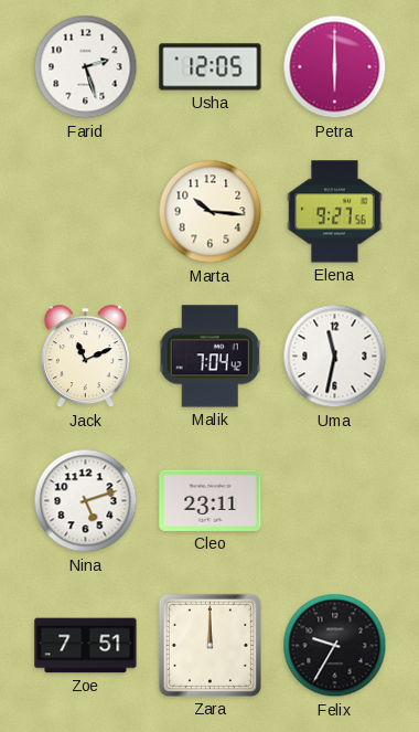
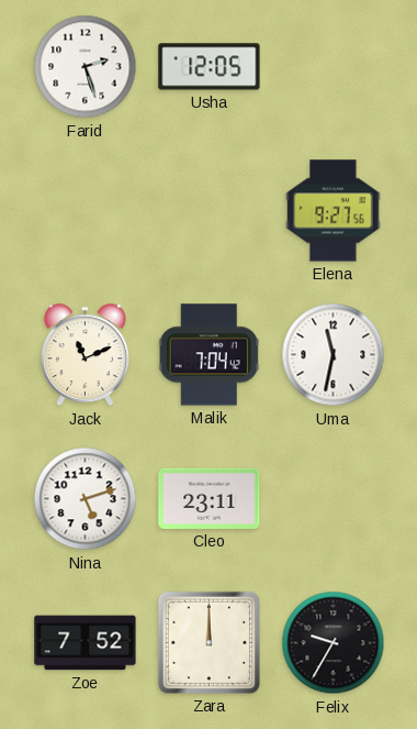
Petra: 6:00 -> none (335, 67)
Marta: 10:16 -> none (211, 212)
Zoe: 7:51 -> 7:52 (86, 643)
